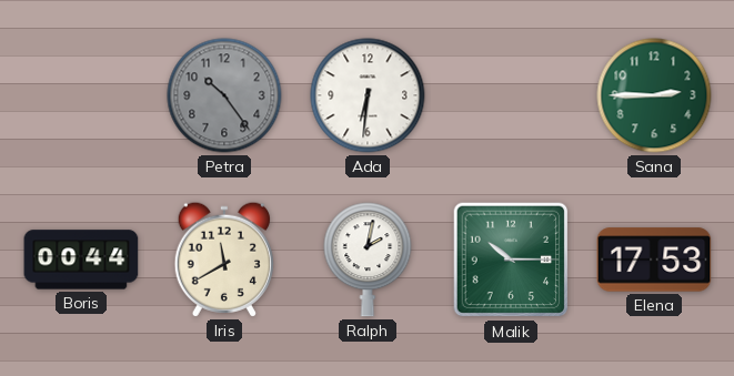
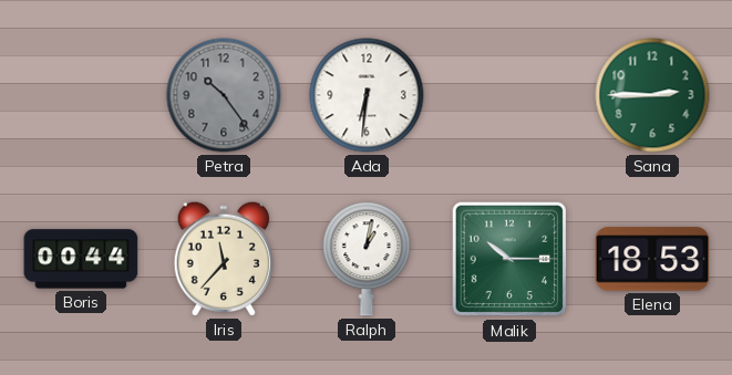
Iris: 11:40 -> 11:37 (224, 259)
Ralph: 2:02 -> 1:02 (367, 259)
Elena: 17:53 -> 18:53 (652, 259)
